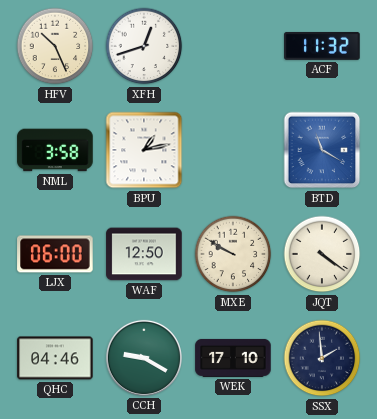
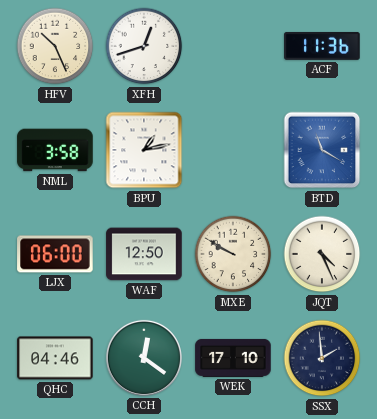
ACF: 11:32 -> 11:36 (322, 46)
JQT: 4:21 -> 4:26 (322, 254)
CCH: 9:20 -> 12:21 (144, 358)
